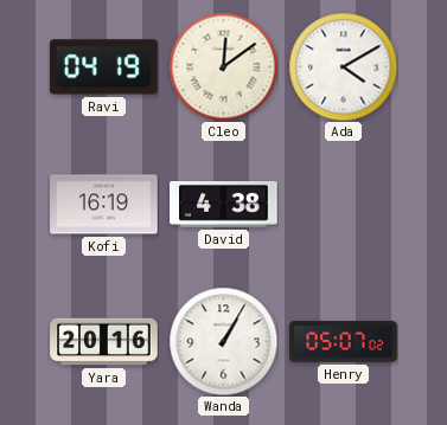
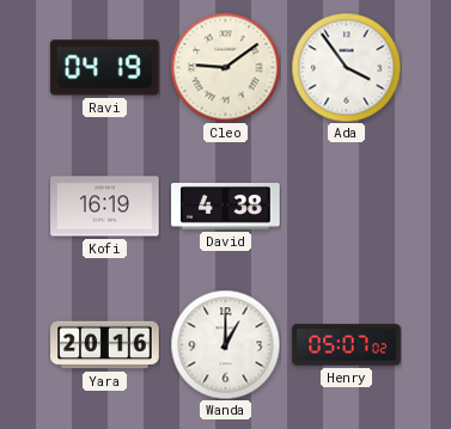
Cleo: 12:09 -> 9:09 (225, 67)
Ada: 4:10 -> 3:54 (346, 67)
Wanda: 1:05 -> 1:00 (225, 344)
